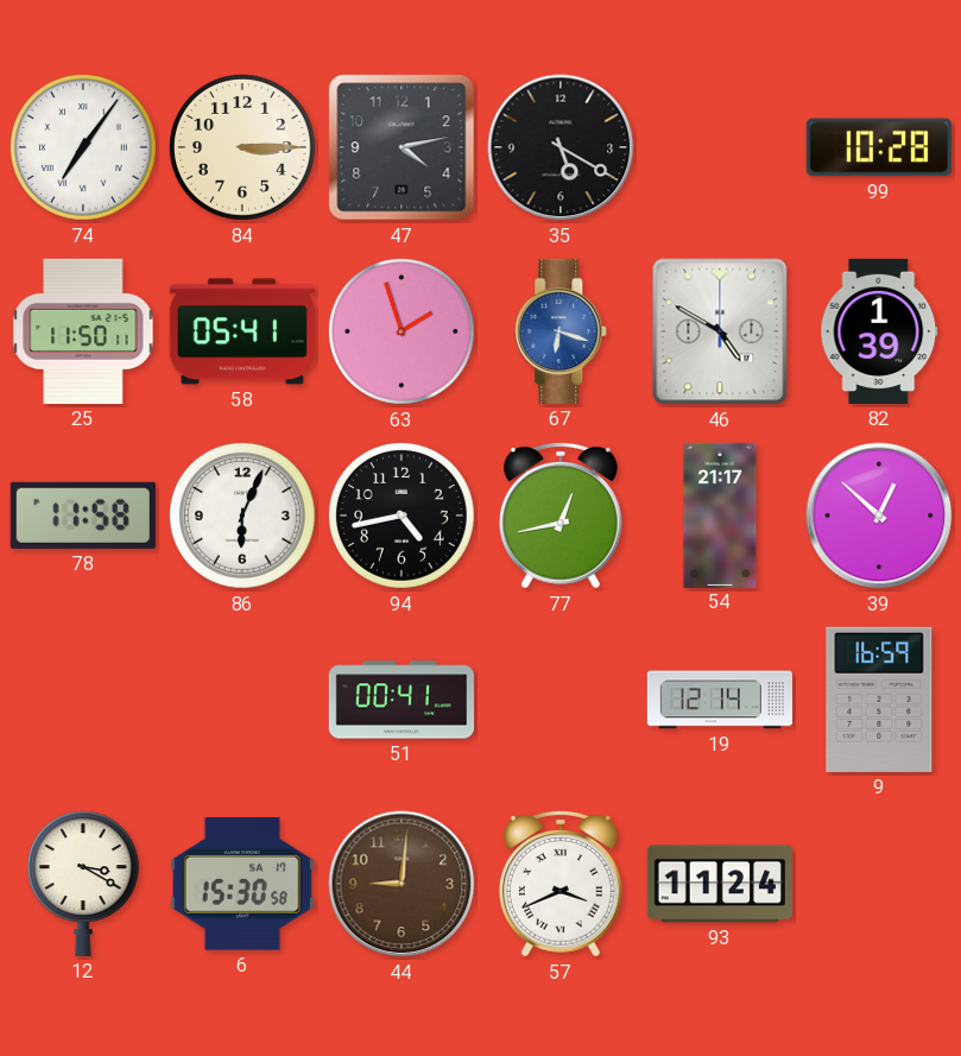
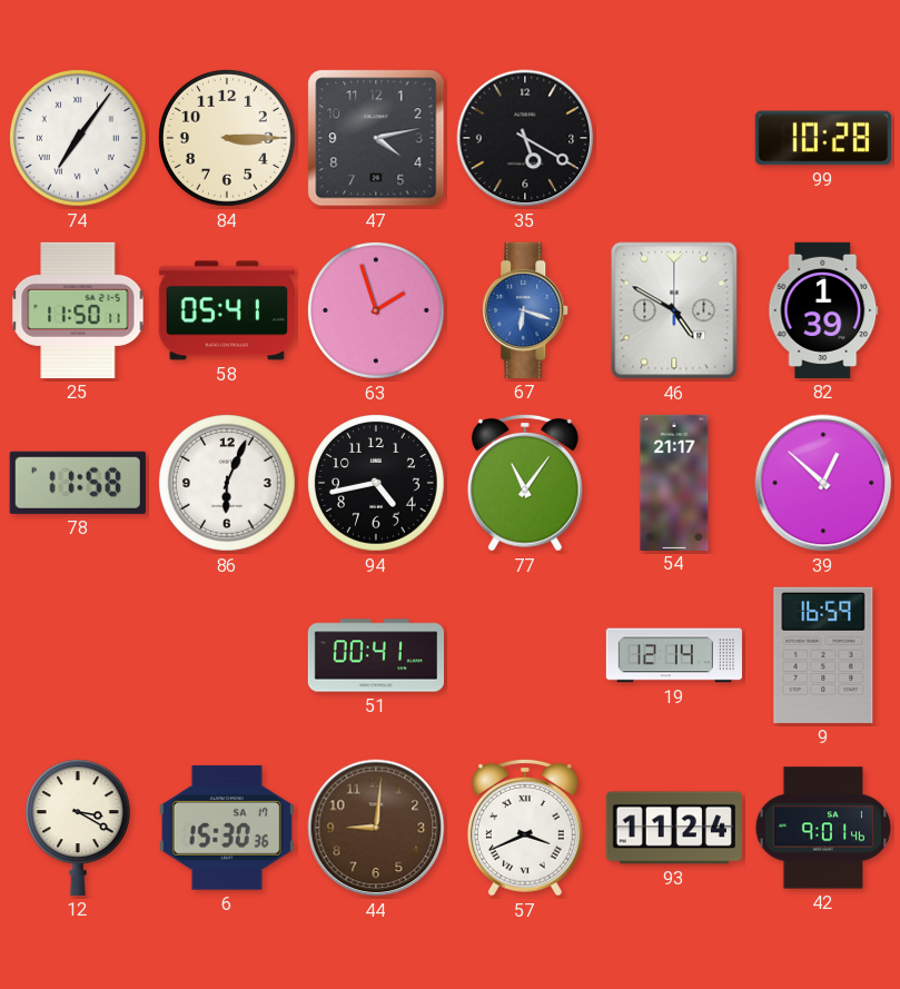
77: 12:43 -> 11:06 (525, 483)
6: 15:30:58 -> 15:30:36 (227, 829)
42: none -> 9:01 (823, 828)
